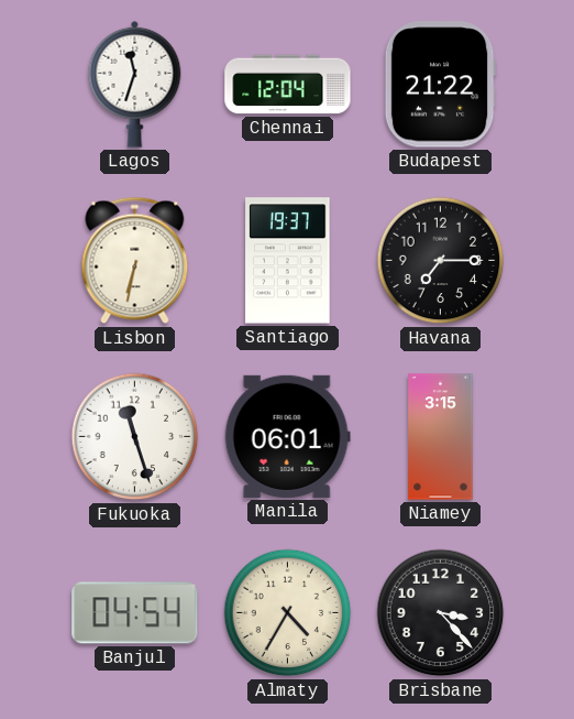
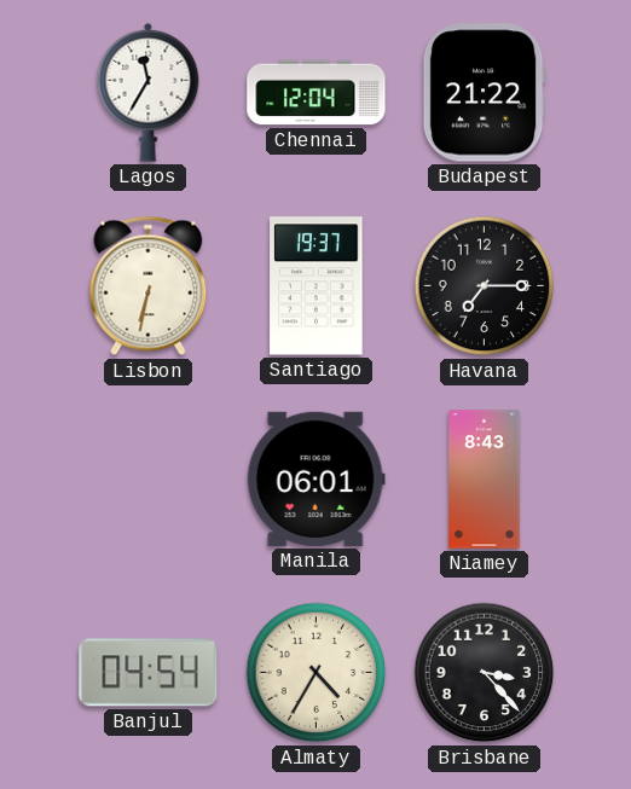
Lagos: 11:33 -> 11:35 (149, 92)
Fukuoka: 11:27 -> none (135, 437)
Niamey: 3:15 -> 8:43 (485, 480)
